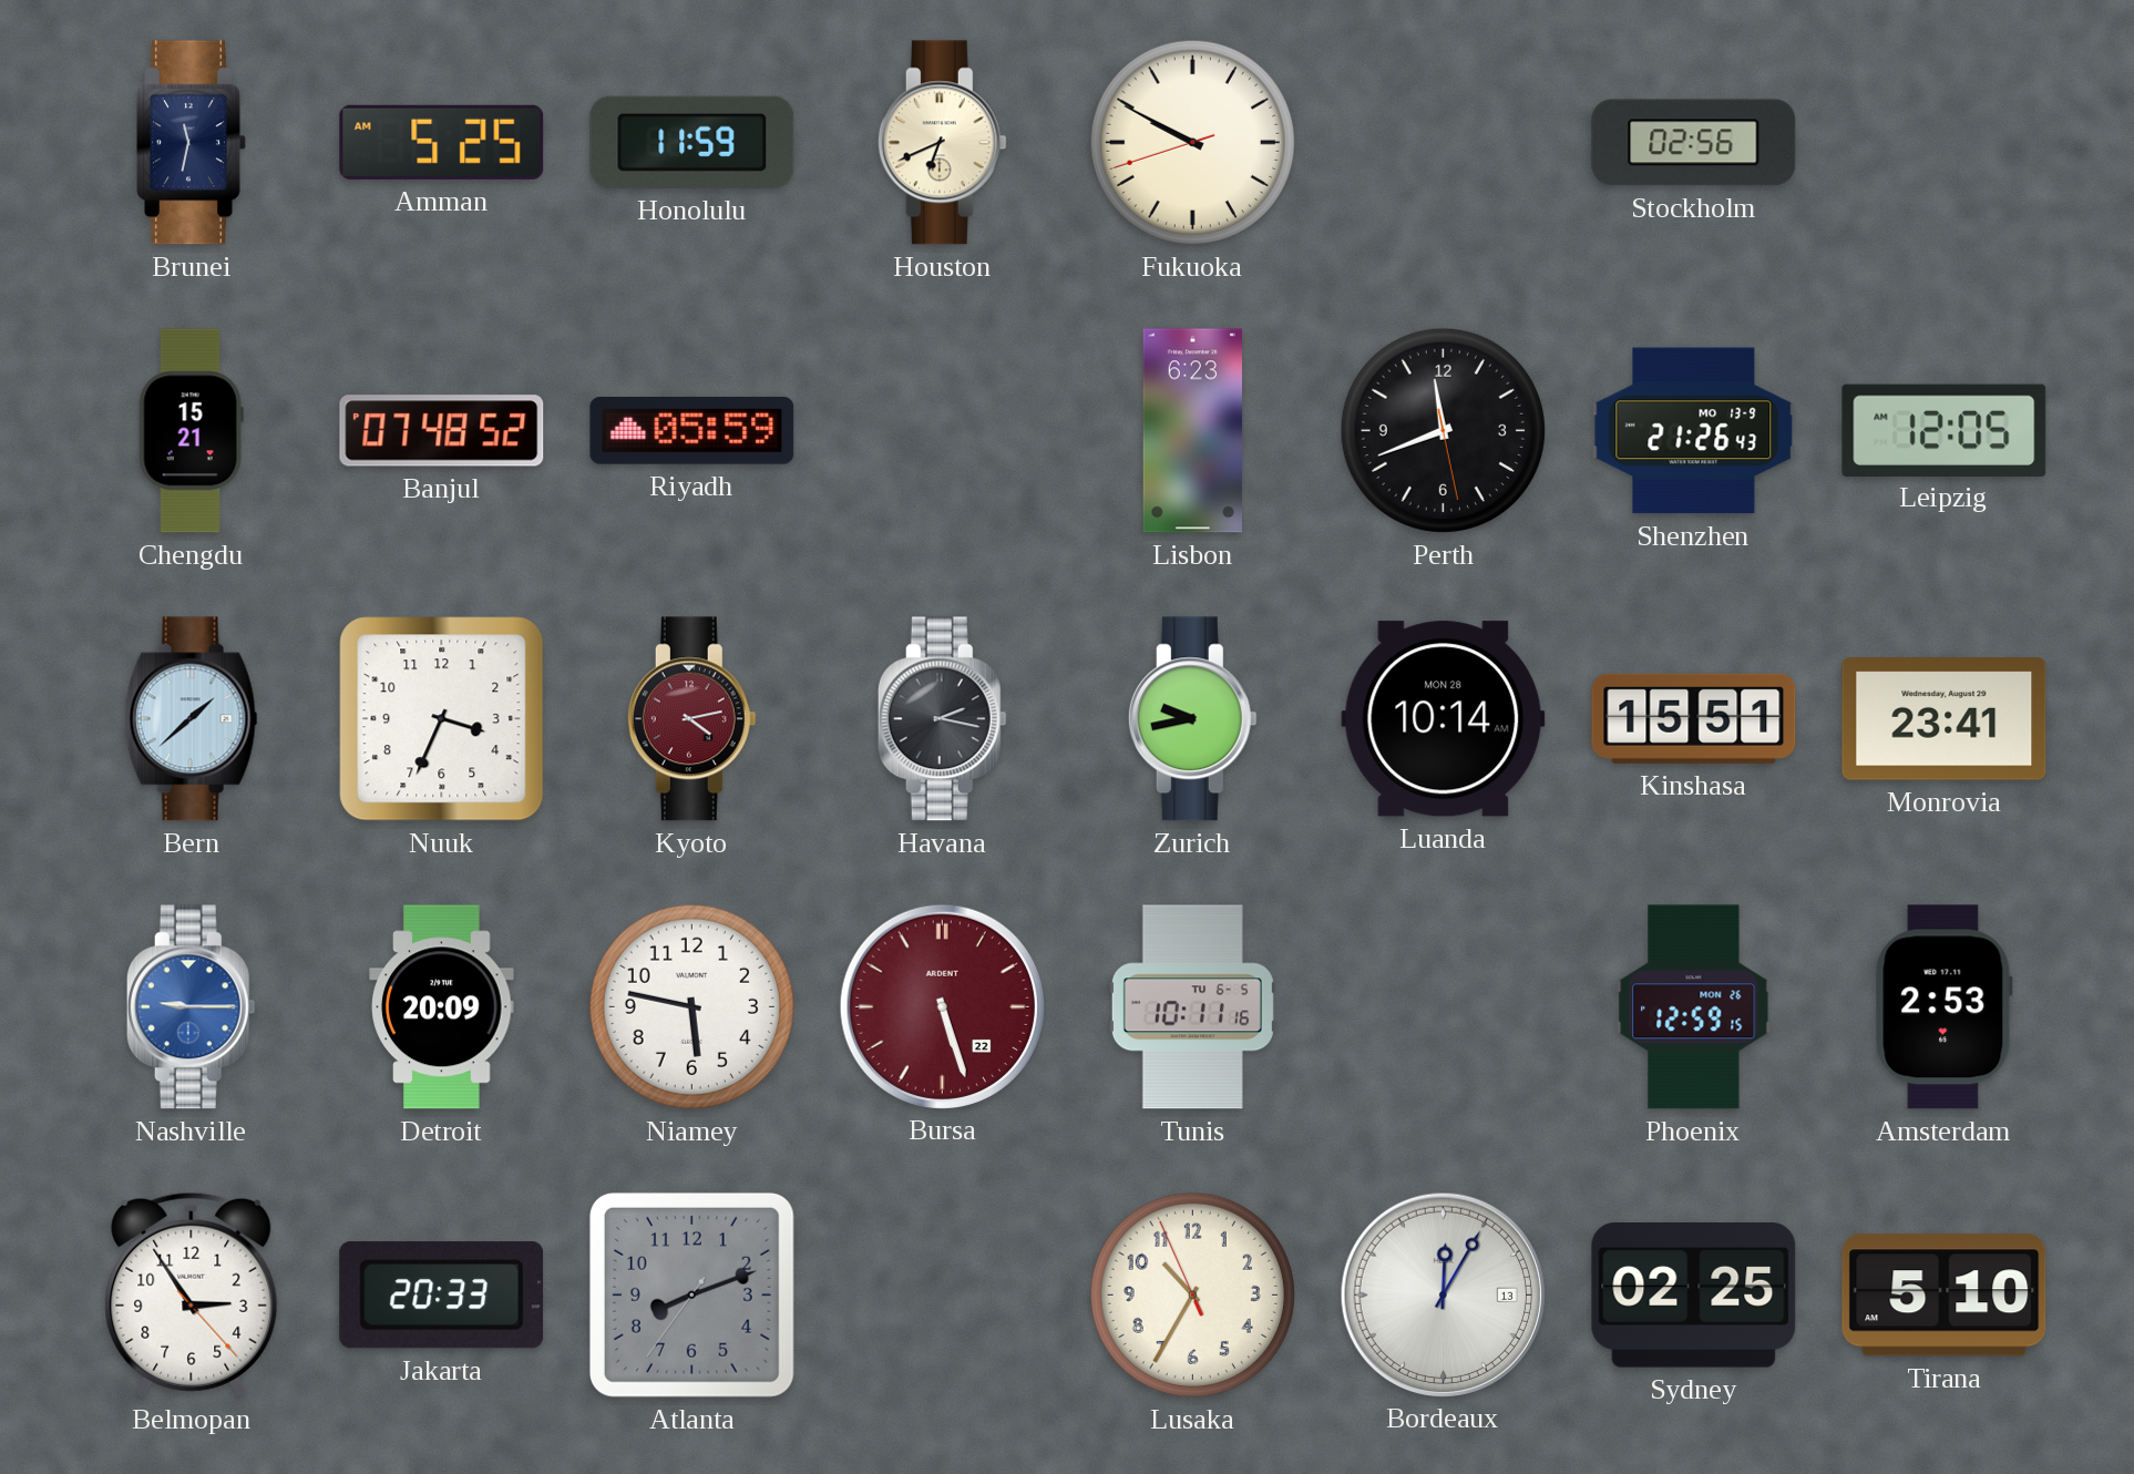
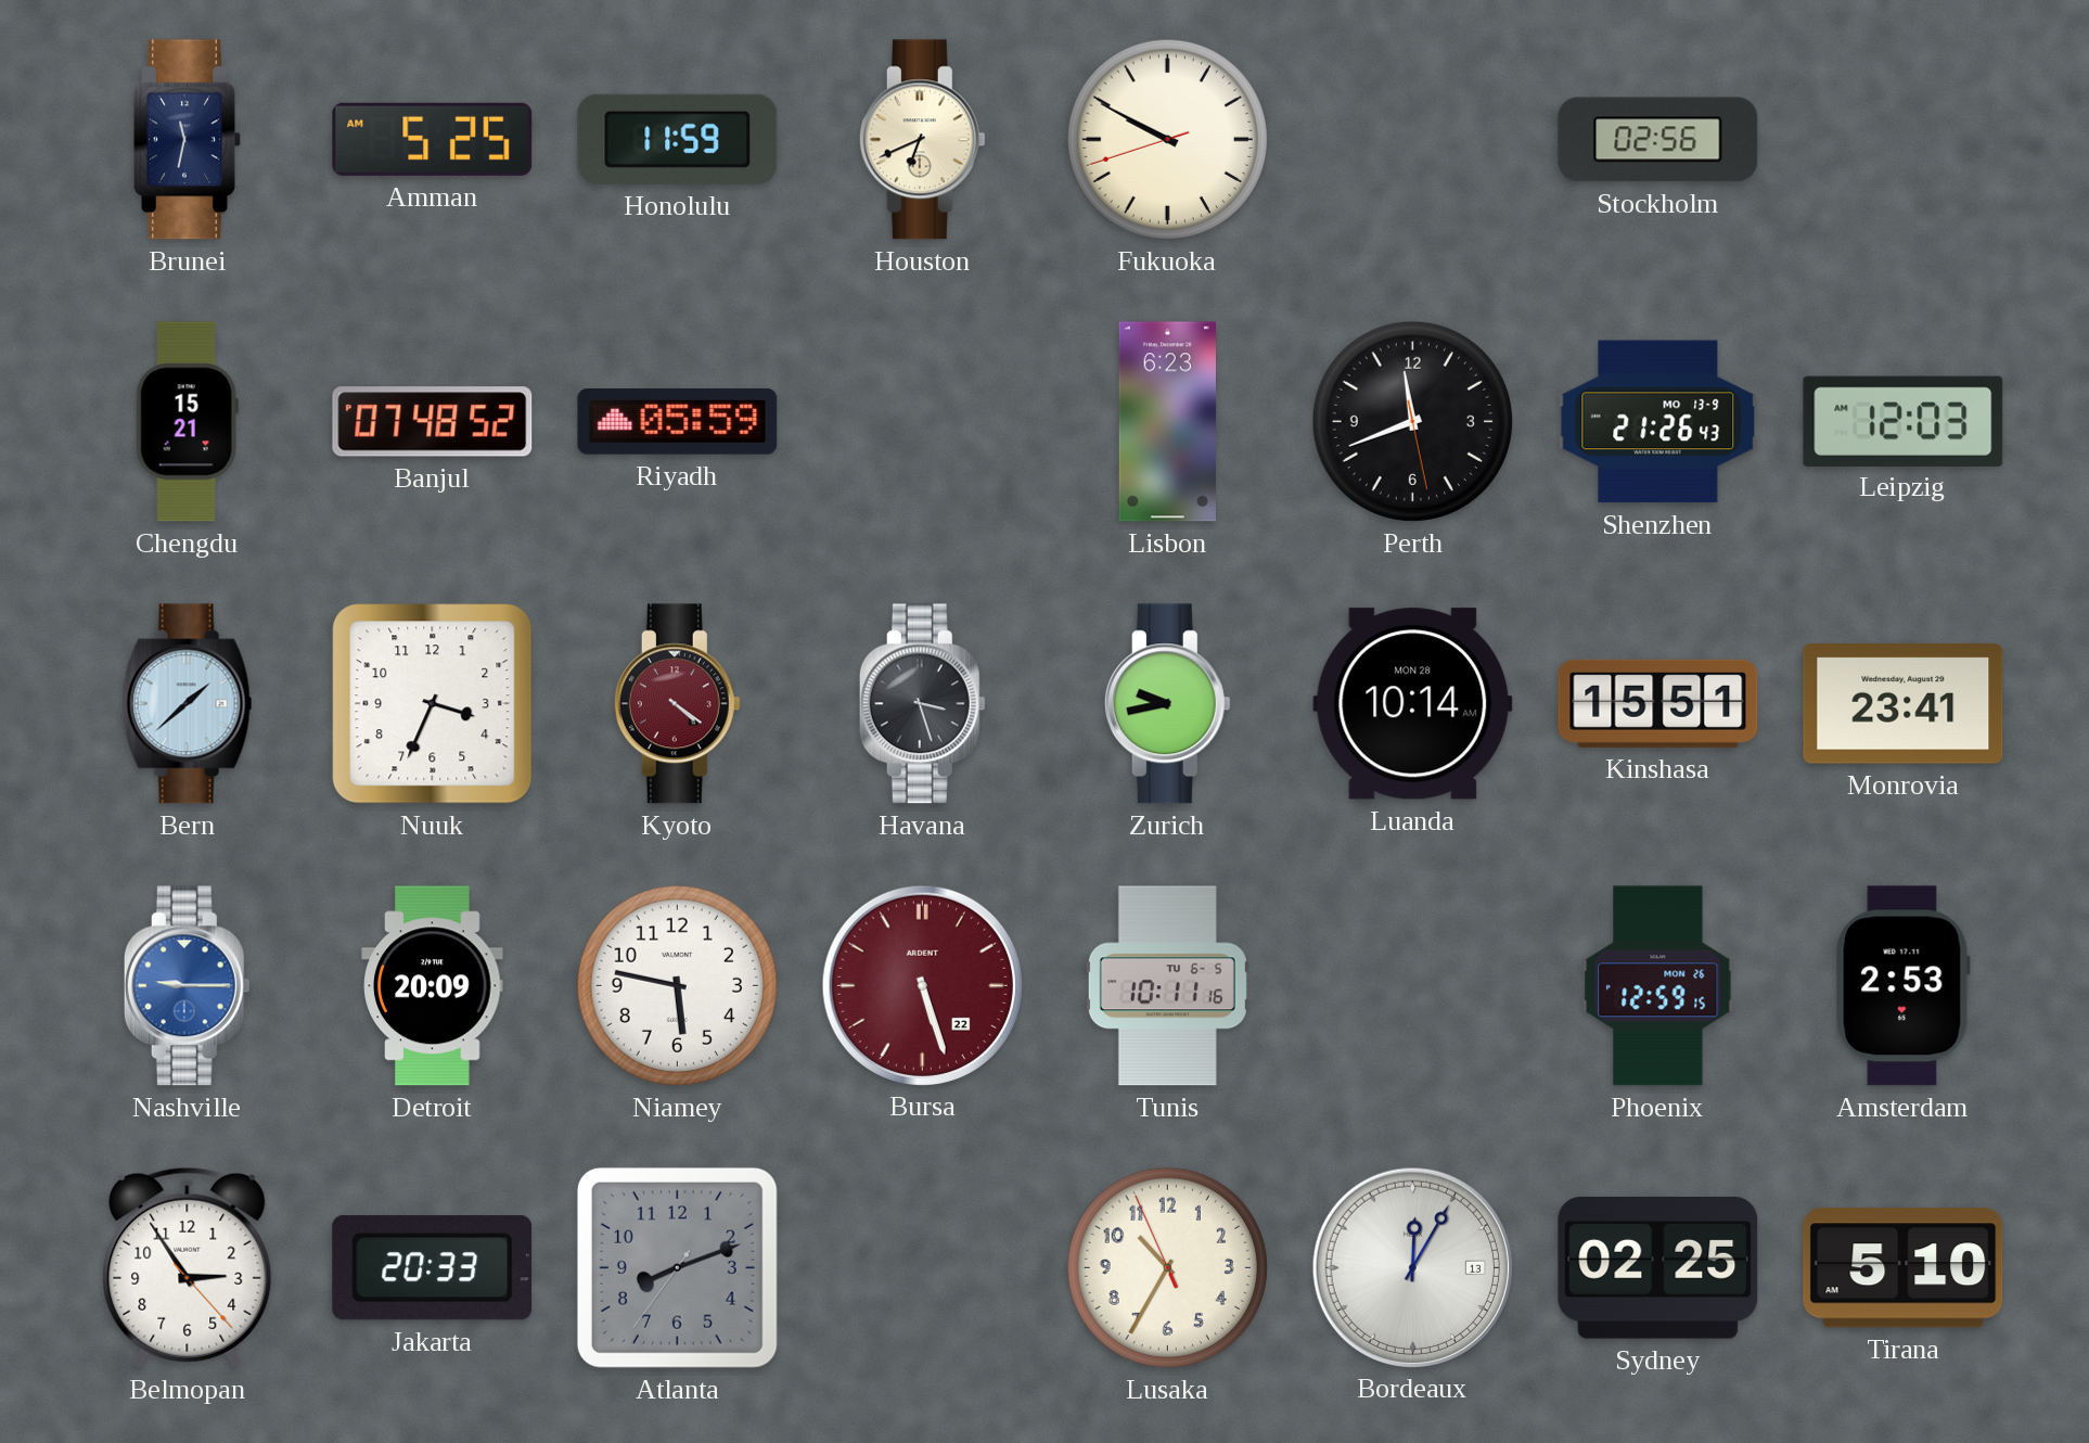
Leipzig: 12:05 -> 12:03 (1904, 421)
Kyoto: 4:13 -> 4:21 (677, 704)
Havana: 2:17 -> 3:27 (922, 704)
